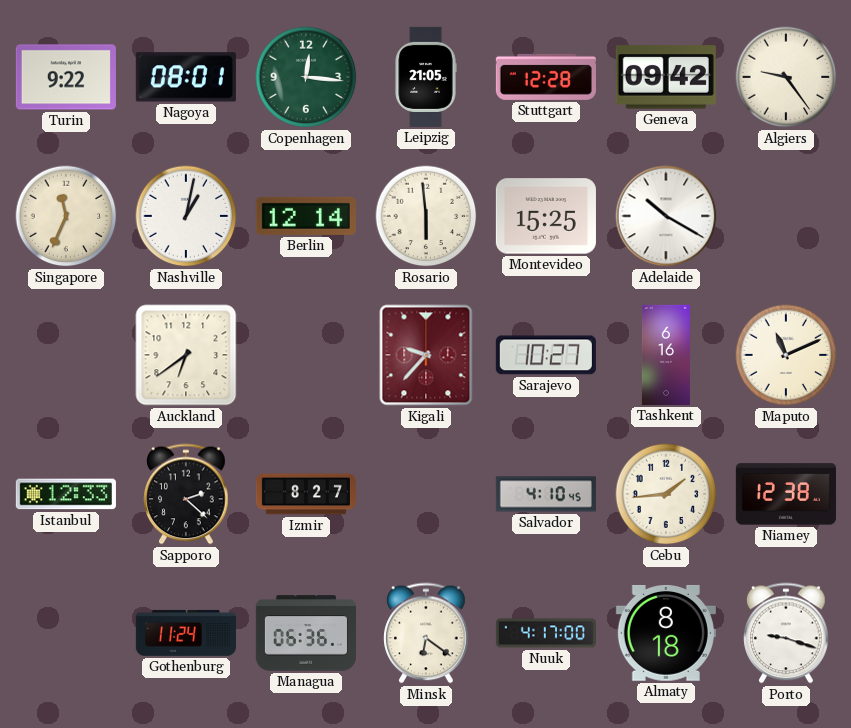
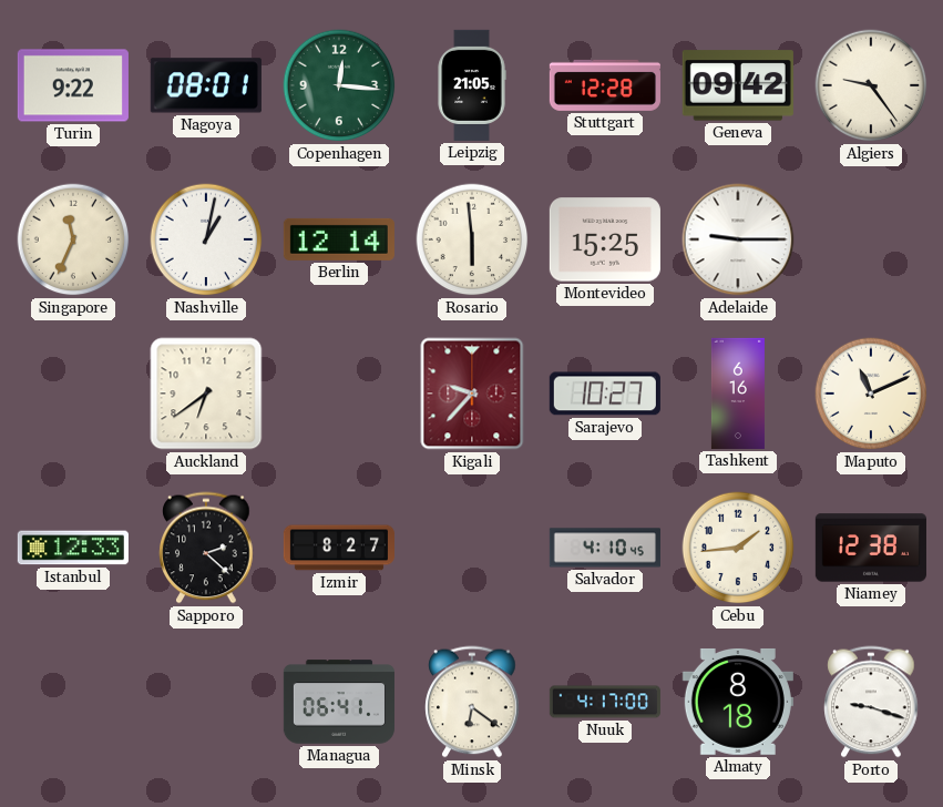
Adelaide: 10:20 -> 9:15 (738, 239)
Gothenburg: 11:24 -> none (186, 633)
Managua: 06:36 -> 06:41 (339, 702)
